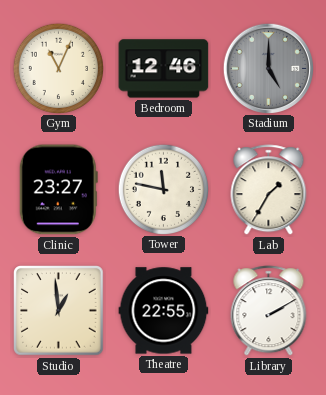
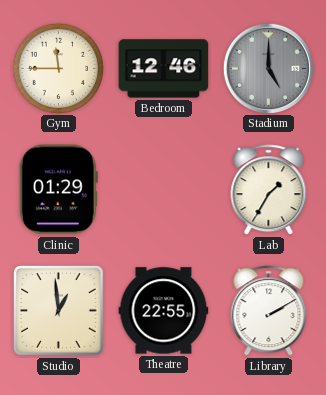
Gym: 11:04 -> 11:45 (58, 68)
Clinic: 23:27 -> 01:29 (58, 190)
Tower: 11:47 -> none (163, 189)
